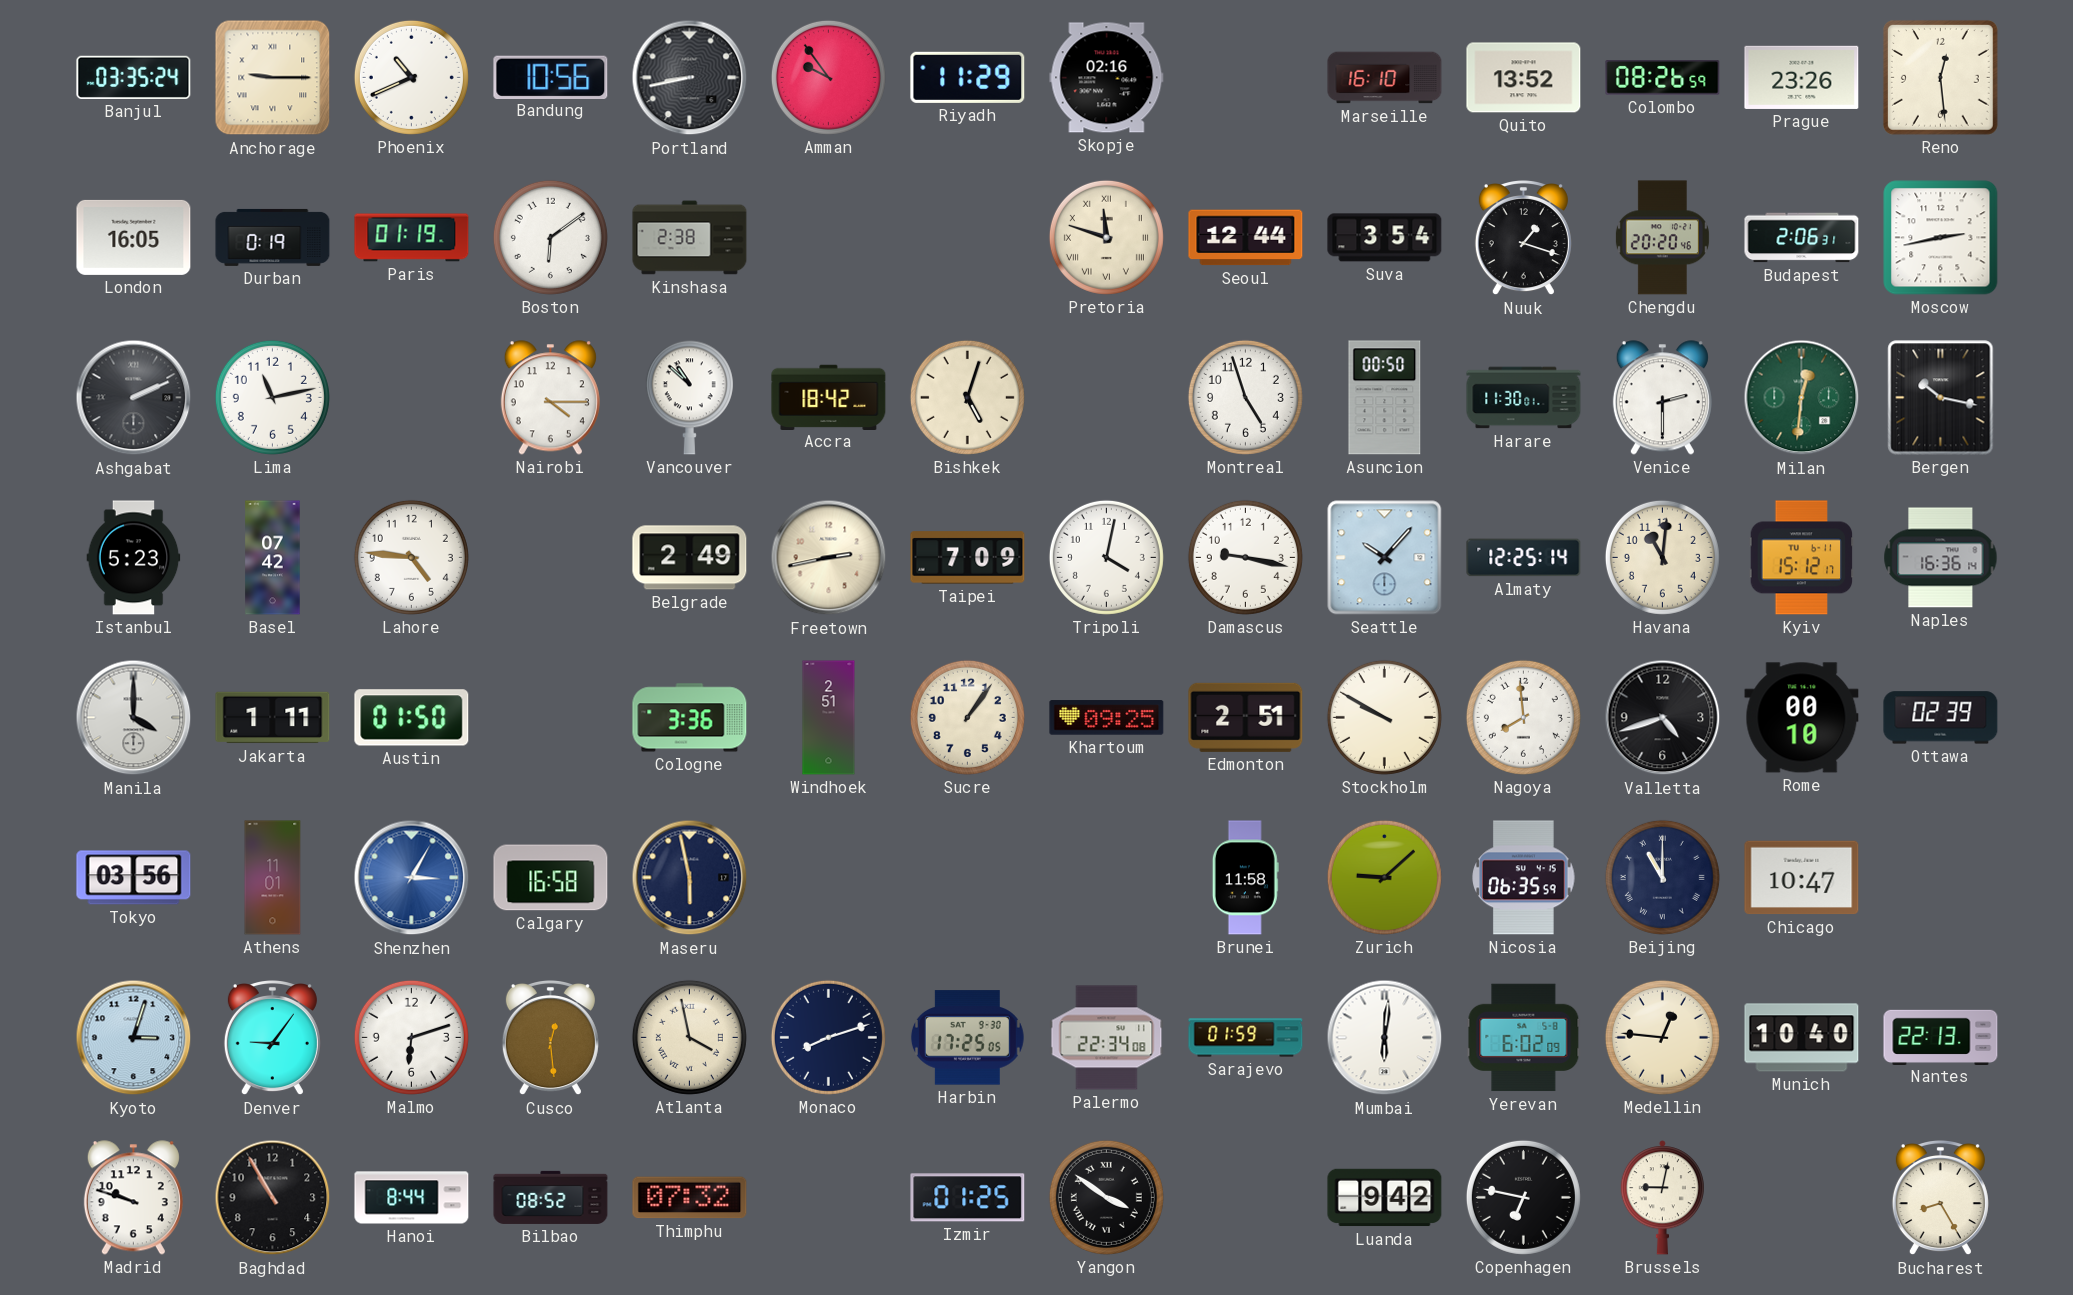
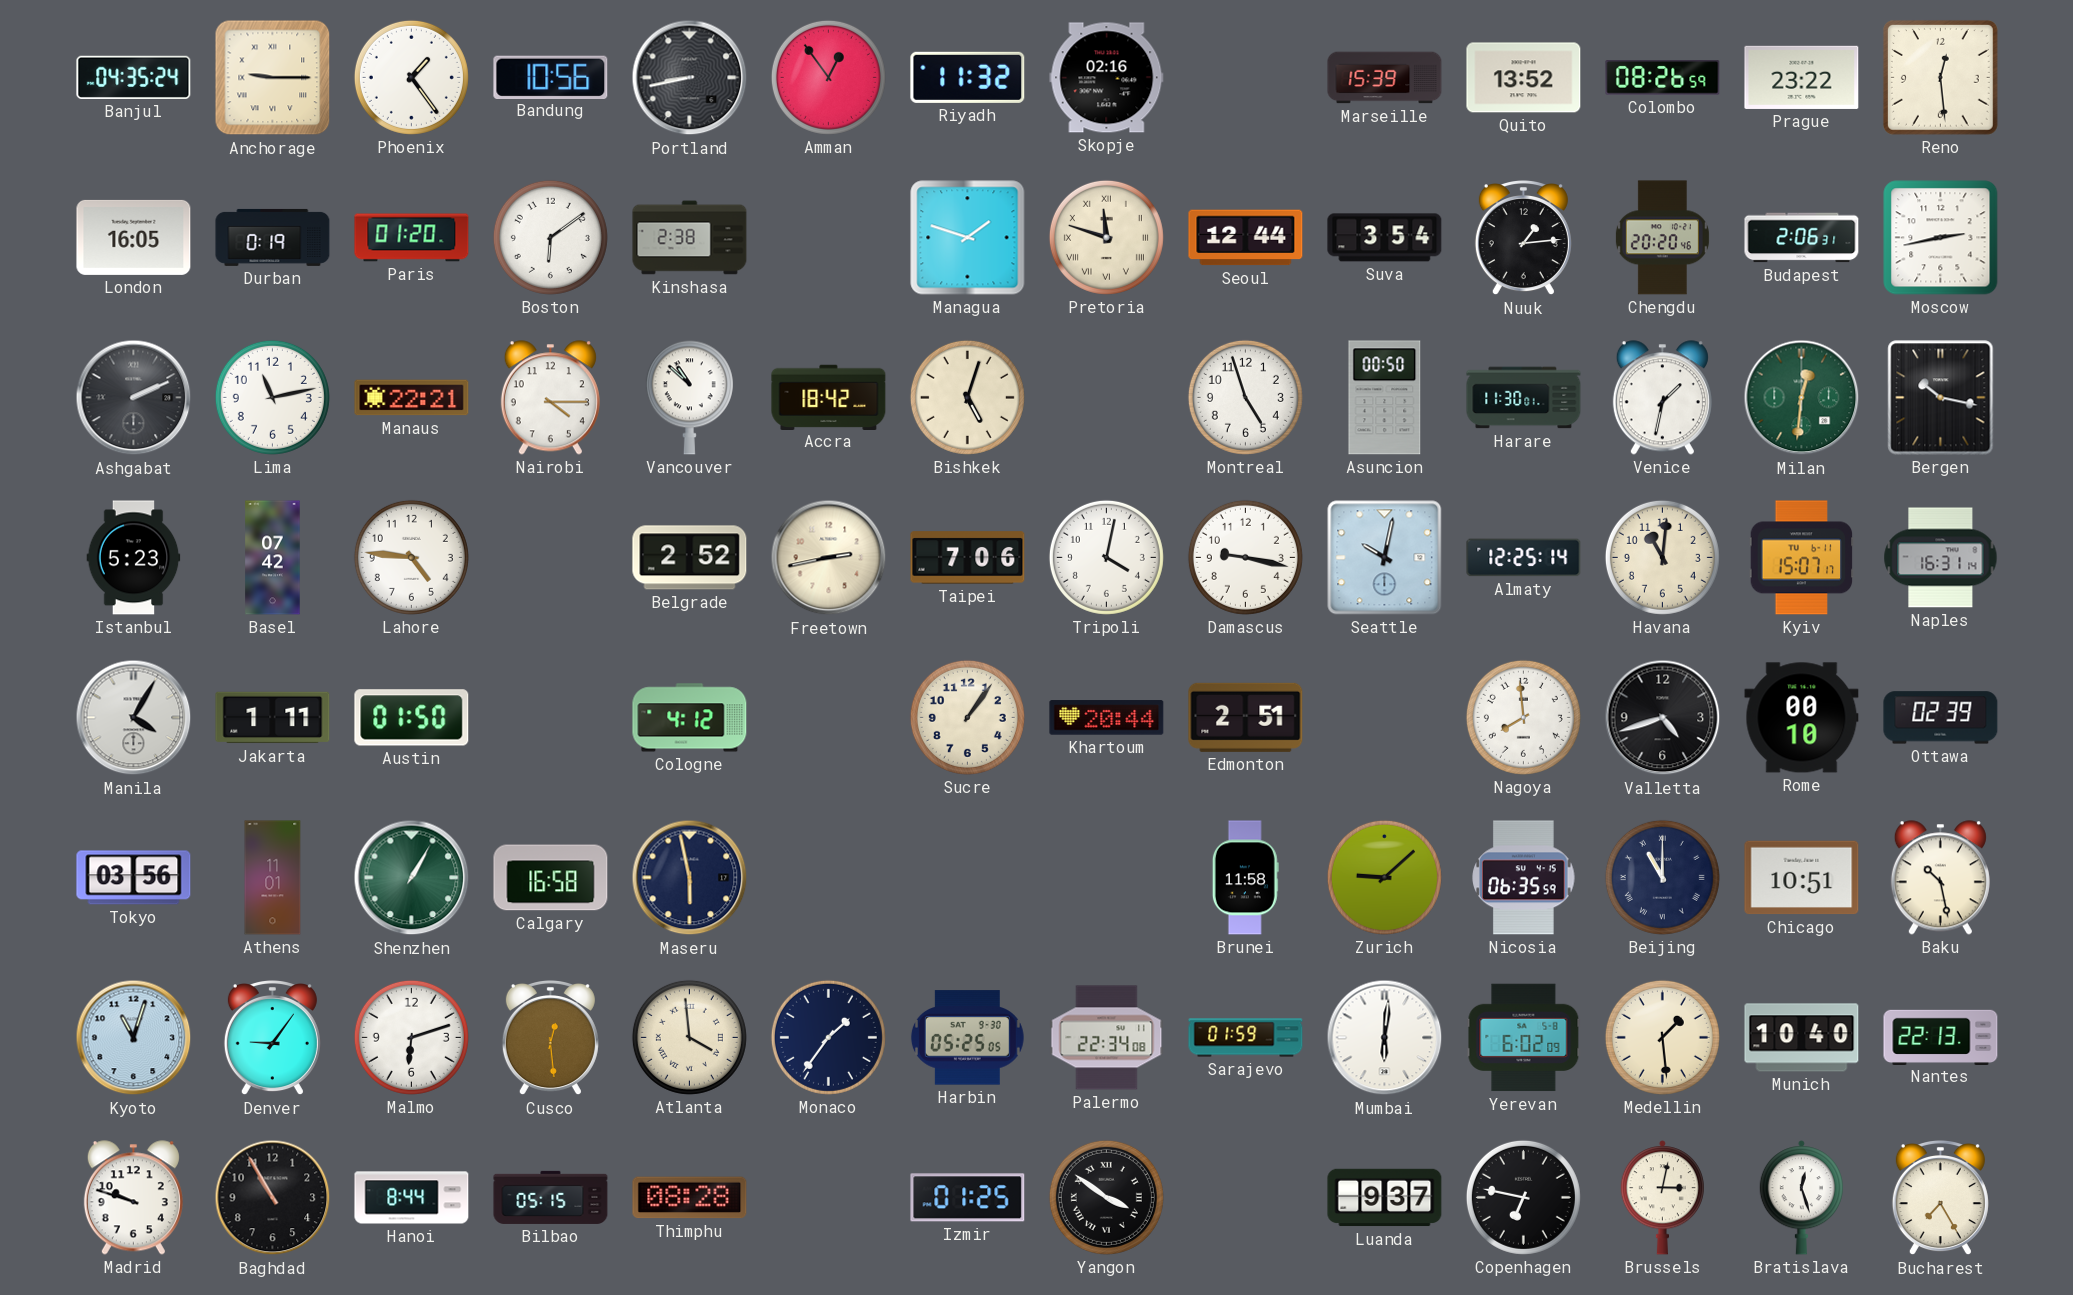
Banjul: 03:35 -> 04:35 (134, 77)
Phoenix: 10:41 -> 1:24 (411, 77)
Amman: 9:54 -> 12:54 (828, 77)
Riyadh: 11:29 -> 11:32 (968, 77)
Marseille: 16:10 -> 15:39 (1385, 78)
Prague: 23:26 -> 23:22 (1802, 77)
Paris: 01:19 -> 01:20 (412, 238)
Managua: none -> 1:48 (968, 238)
Nuuk: 1:18 -> 1:14 (1523, 239)
Manaus: none -> 22:21 (412, 398)
Venice: 2:30 -> 1:32 (1662, 398)
Belgrade: 2:49 -> 2:52 (690, 558)
Taipei: 7:09 -> 7:06 (968, 558)
Seattle: 10:07 -> 10:02 (1385, 558)
Kyiv: 15:12 -> 15:07 (1802, 558)
Naples: 16:36 -> 16:31 (1941, 558)
Manila: 4:00 -> 4:05 (134, 718)
Cologne: 3:36 -> 4:12 (690, 718)
Windhoek: 2:51 -> none (829, 718)
Khartoum: 09:25 -> 20:44 (1107, 718)
Stockholm: 9:50 -> none (1384, 717)
Shenzhen: 3:05 -> 1:05 (412, 878)
Shenzhen dial: blue -> green (412, 878)
Chicago: 10:47 -> 10:51 (1802, 878)
Baku: none -> 10:28 (1940, 878)
Kyoto: 3:03 -> 11:03 (134, 1038)
Atlanta: 3:58 -> 3:59 (689, 1037)
Monaco: 8:12 -> 1:36 (828, 1037)
Harbin: 17:25 -> 05:25 (967, 1038)
Medellin: 12:46 -> 1:29 (1662, 1037)
Bilbao: 08:52 -> 05:15 (551, 1197)
Thimphu: 07:32 -> 08:28 (690, 1198)
Luanda: 9:42 -> 9:37 (1385, 1198)
Brussels: 9:02 -> 3:02 (1662, 1198)
Bratislava: none -> 12:27 (1801, 1198)
Bucharest: 8:25 -> 7:25 (1940, 1199)
